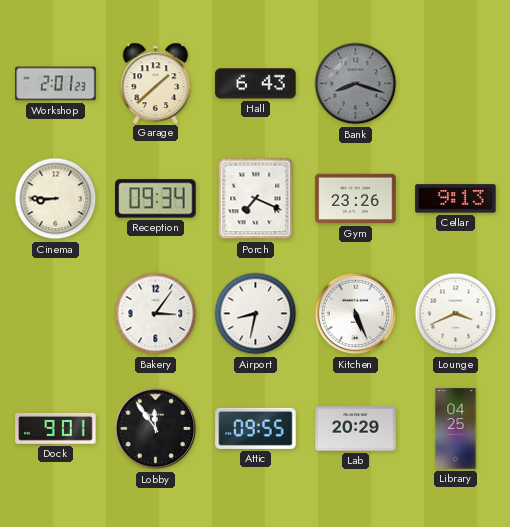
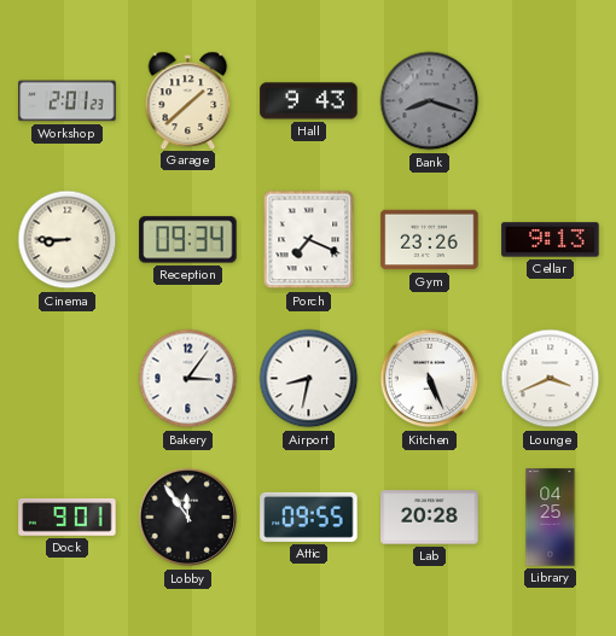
Hall: 6:43 -> 9:43 (309, 101)
Lab: 20:29 -> 20:28 (430, 518)
